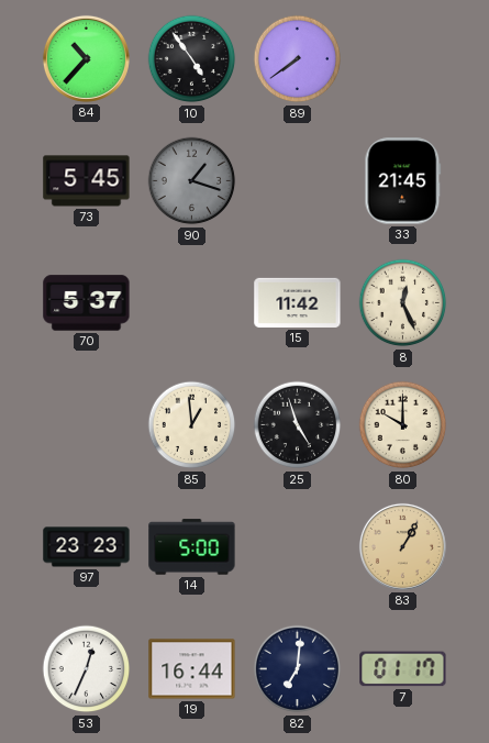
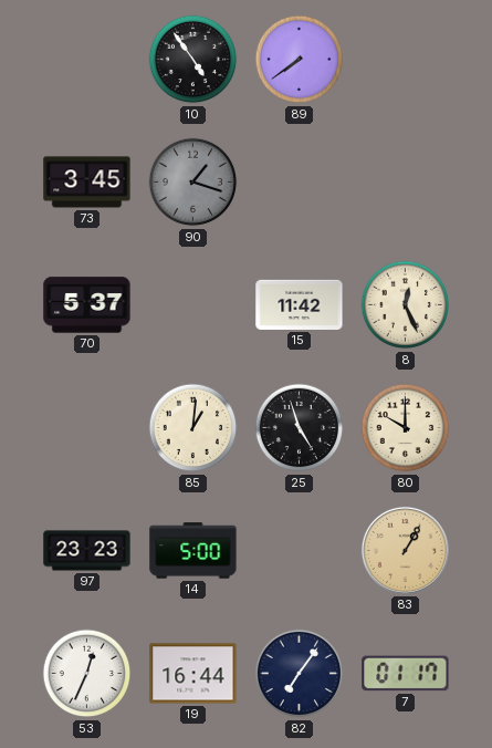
84: 10:37 -> none (86, 58)
73: 5:45 -> 3:45 (87, 183)
33: 21:45 -> none (403, 181)
85: 12:59 -> 1:01 (193, 428)
82: 7:01 -> 7:06 (300, 674)
